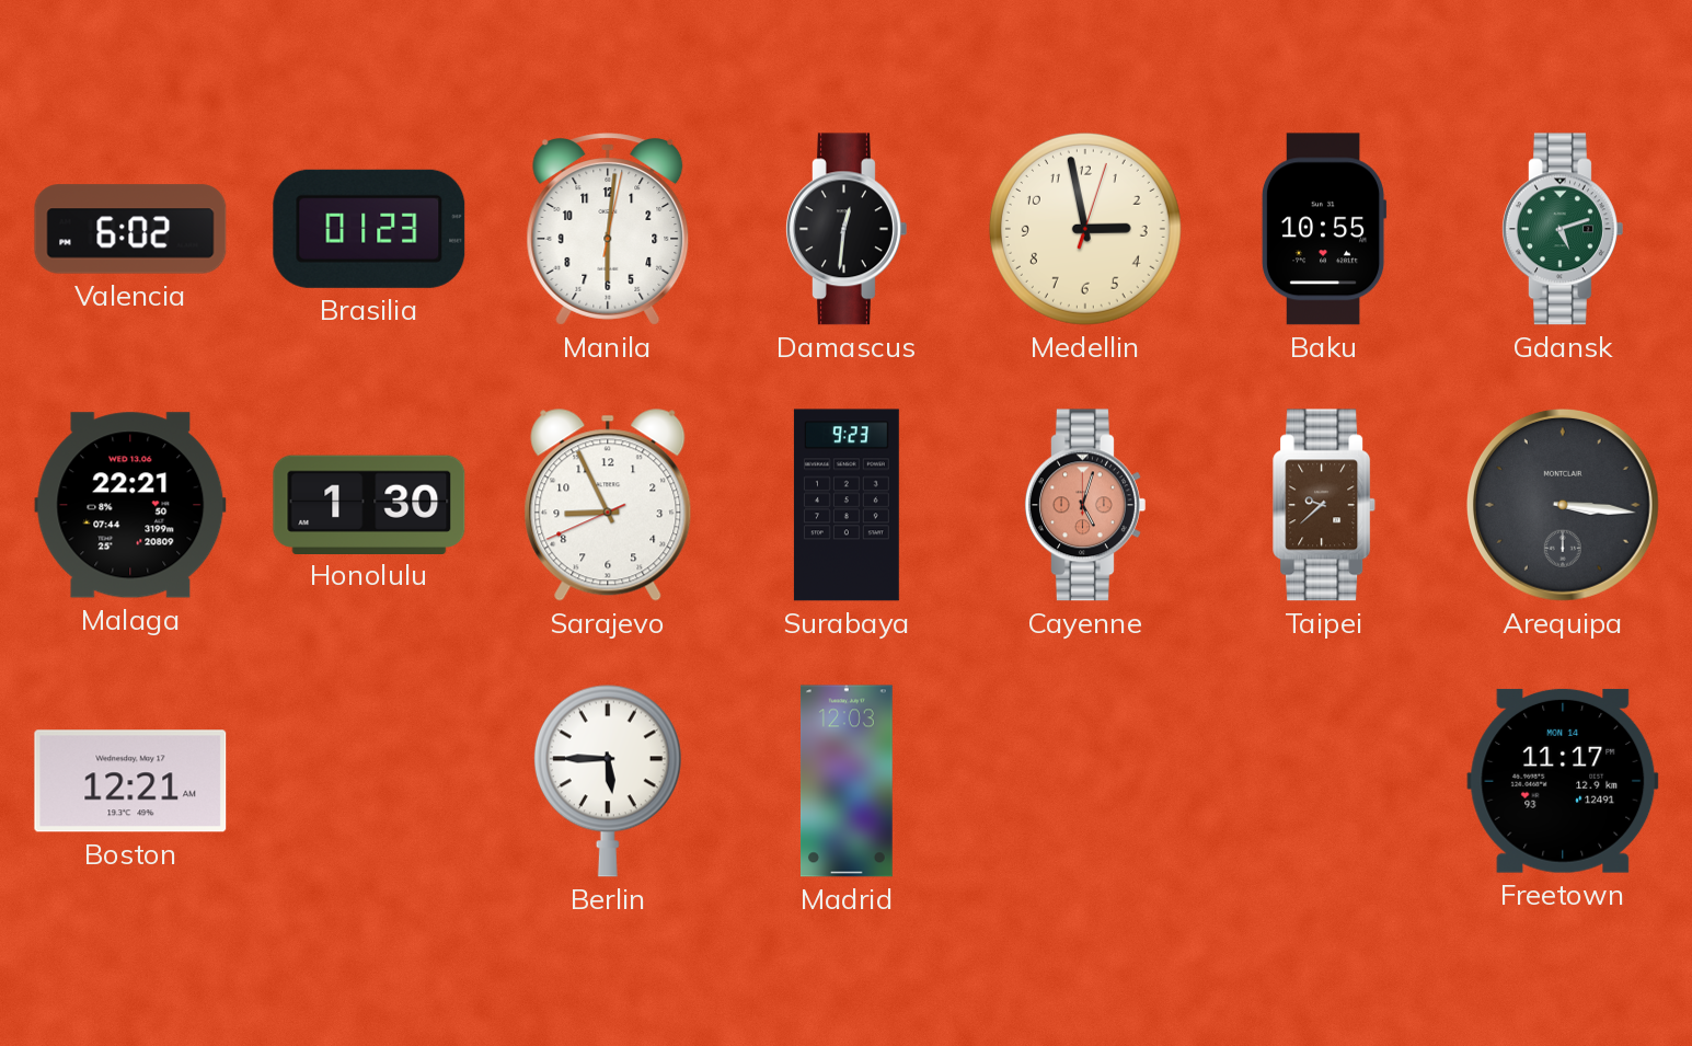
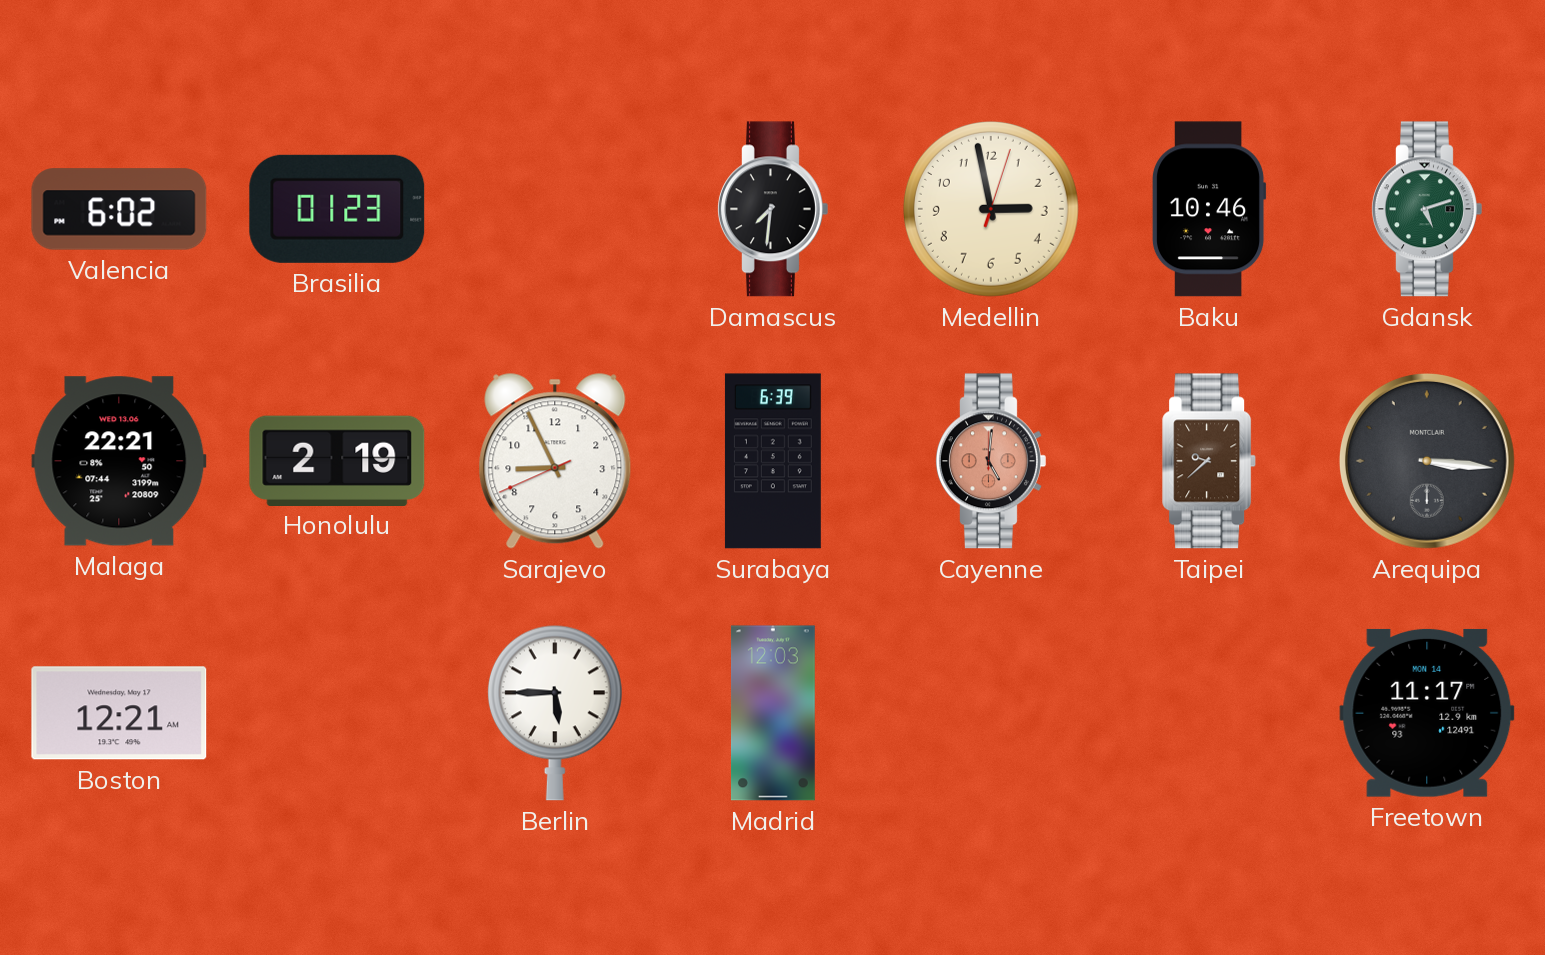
Manila: 6:01 -> none (608, 229)
Damascus: 12:31 -> 7:31 (772, 209)
Baku: 10:55 -> 10:46 (1209, 209)
Honolulu: 1:30 -> 2:19 (337, 460)
Surabaya: 9:23 -> 6:39 (773, 461)
Cayenne: 5:03 -> 5:01 (990, 461)
